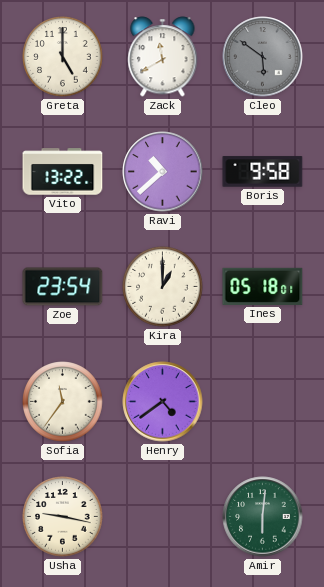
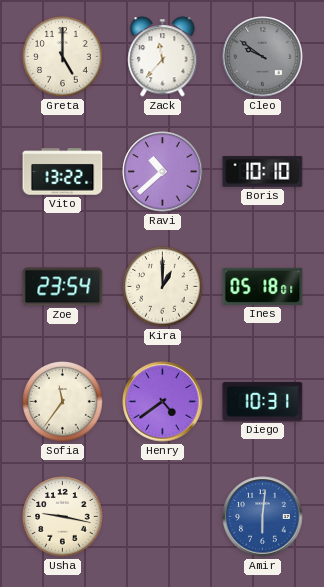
Zack: 11:40 -> 11:37 (163, 57)
Cleo: 5:51 -> 9:51 (263, 57)
Boris: 9:58 -> 10:10 (263, 172)
Diego: none -> 10:31 (263, 401)
Amir dial: green -> blue (263, 517)
